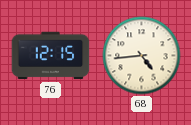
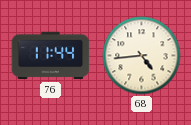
76: 12:15 -> 11:44 (51, 56)
